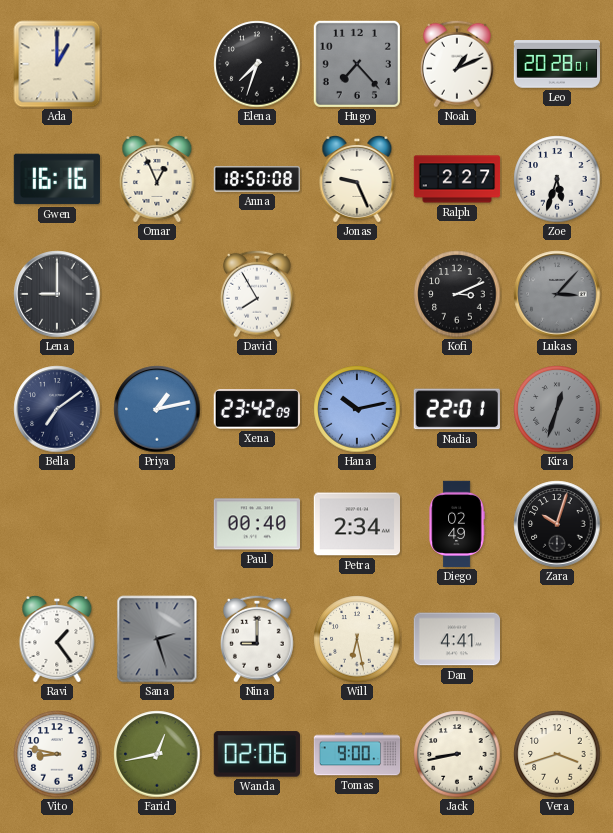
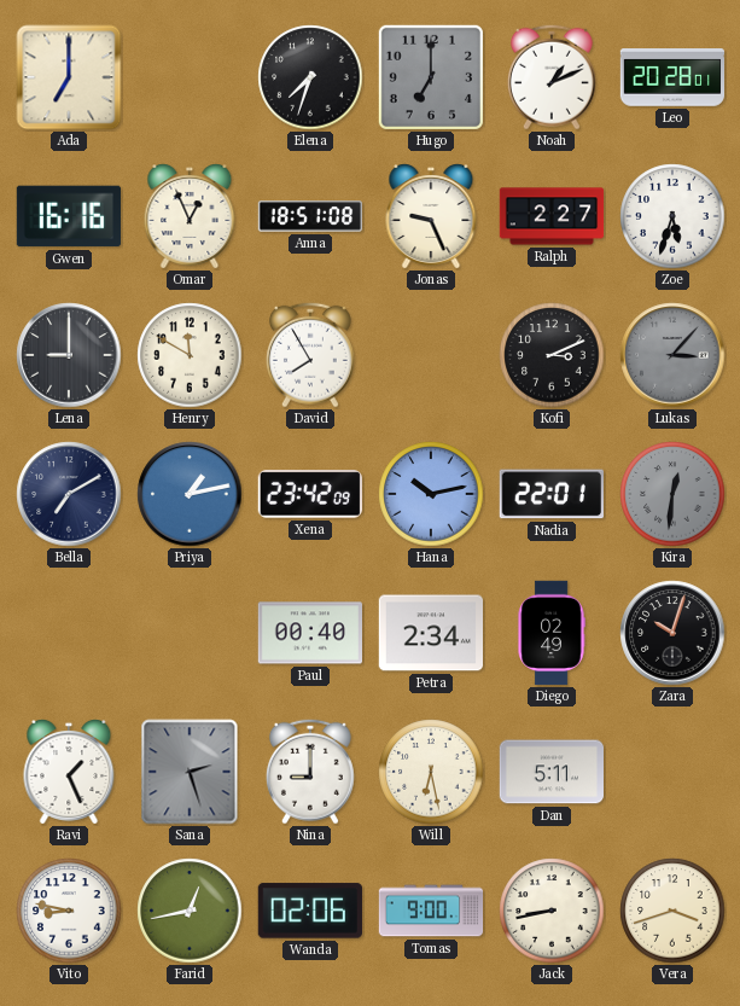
Ada: 1:00 -> 7:00 (69, 77)
Hugo: 7:23 -> 7:00 (431, 77)
Anna: 18:50 -> 18:51 (309, 216)
Henry: none -> 11:50 (190, 355)
Bella: 7:09 -> 7:10 (69, 494)
Kira: 12:33 -> 12:31 (672, 494)
Ravi: 1:24 -> 1:26 (69, 773)
Dan: 4:41 -> 5:11 (550, 772)
